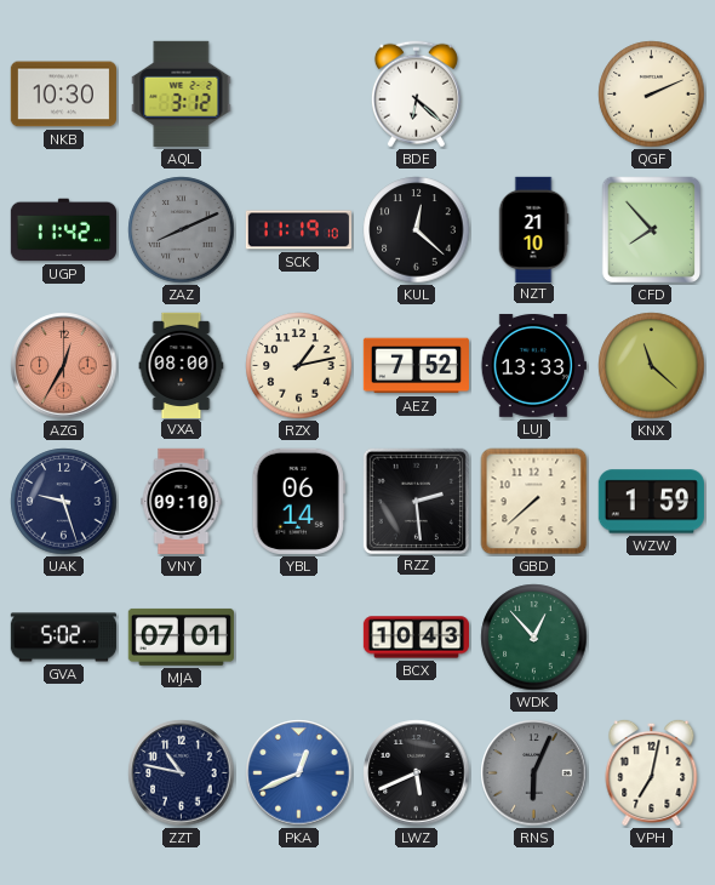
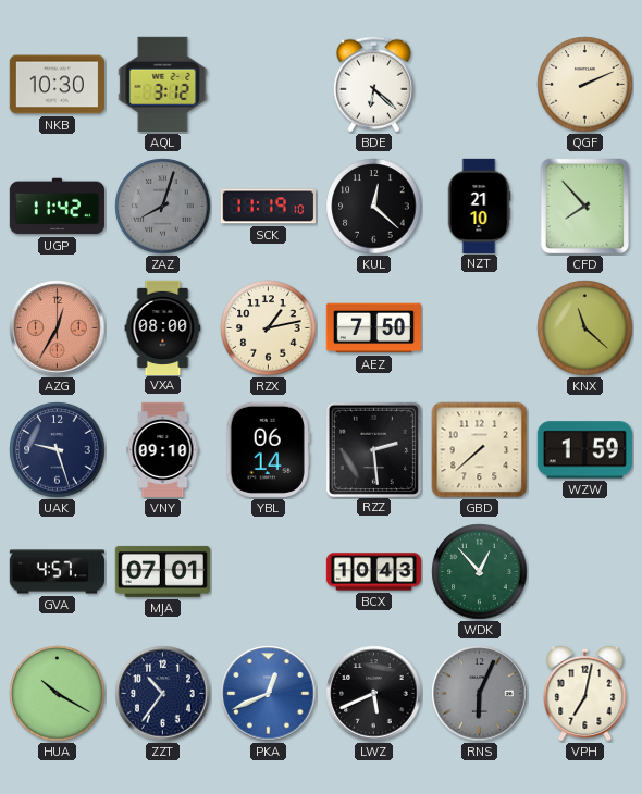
ZAZ: 8:11 -> 8:03 (163, 207)
AEZ: 7:52 -> 7:50 (373, 328)
LUJ: 13:33 -> none (533, 365)
GVA: 5:02 -> 4:57 (57, 572)
HUA: none -> 10:20 (58, 694)
ZZT: 10:47 -> 10:36 (163, 694)
